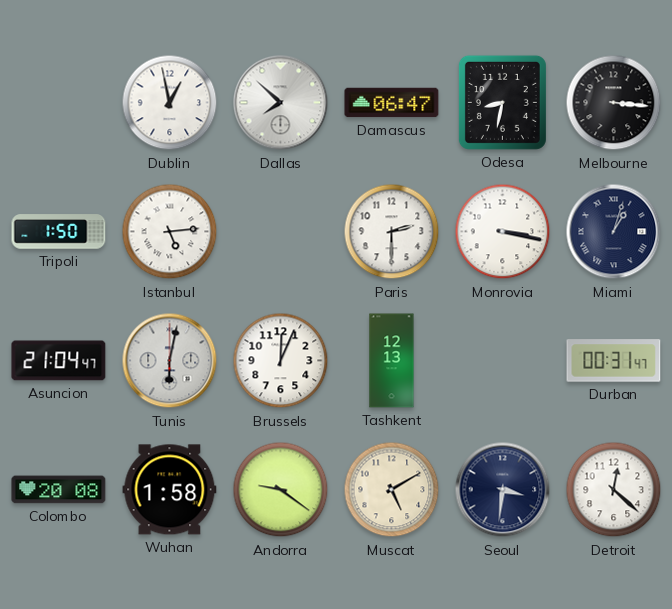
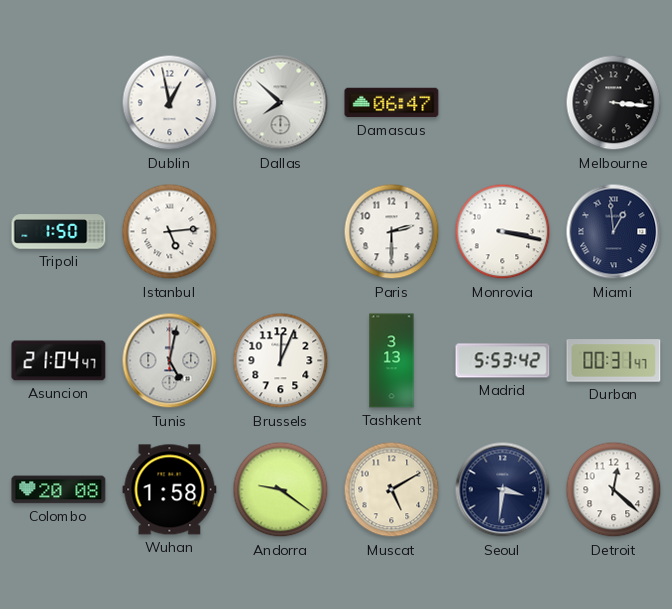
Odesa: 8:32 -> none (502, 102)
Miami: 1:03 -> 12:59 (614, 232)
Tunis: 6:02 -> 5:02 (170, 361)
Tashkent: 12:13 -> 3:13 (392, 361)
Madrid: none -> 5:53 (503, 361)
